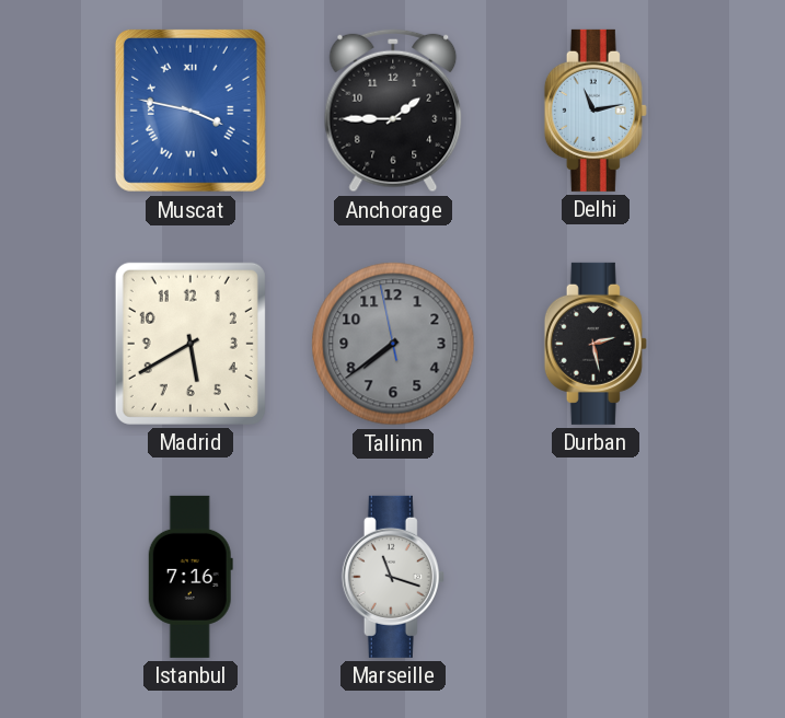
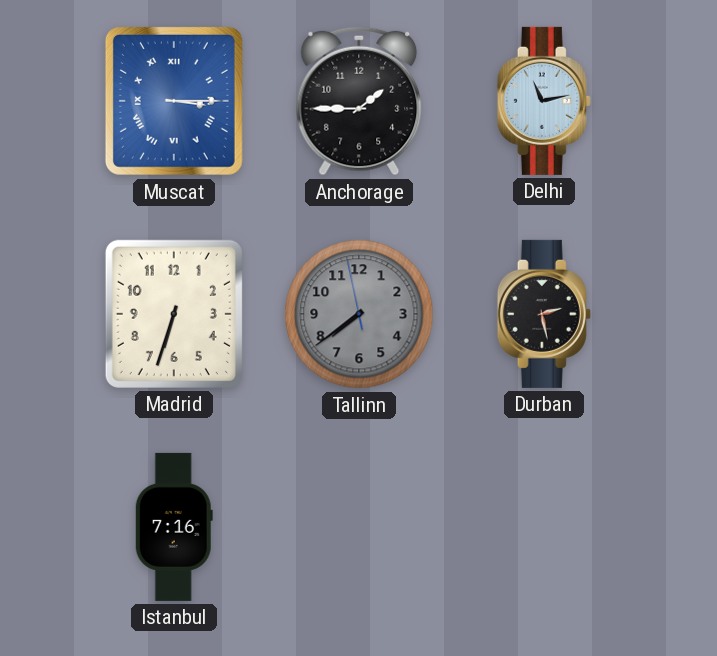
Muscat: 3:47 -> 3:15 (174, 101)
Madrid: 5:40 -> 6:33 (174, 314)
Marseille: 11:18 -> none (393, 577)
